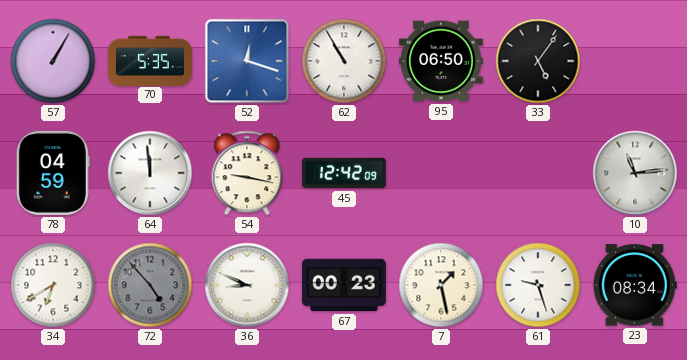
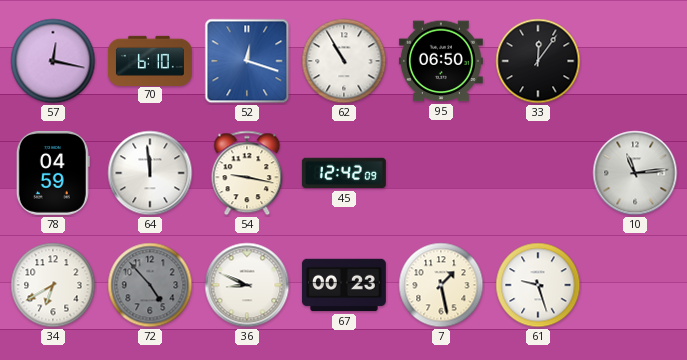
57: 1:05 -> 12:17 (53, 61)
70: 5:35 -> 6:10 (150, 60)
33: 5:06 -> 12:06 (538, 61)
23: 08:34 -> none (635, 285)
